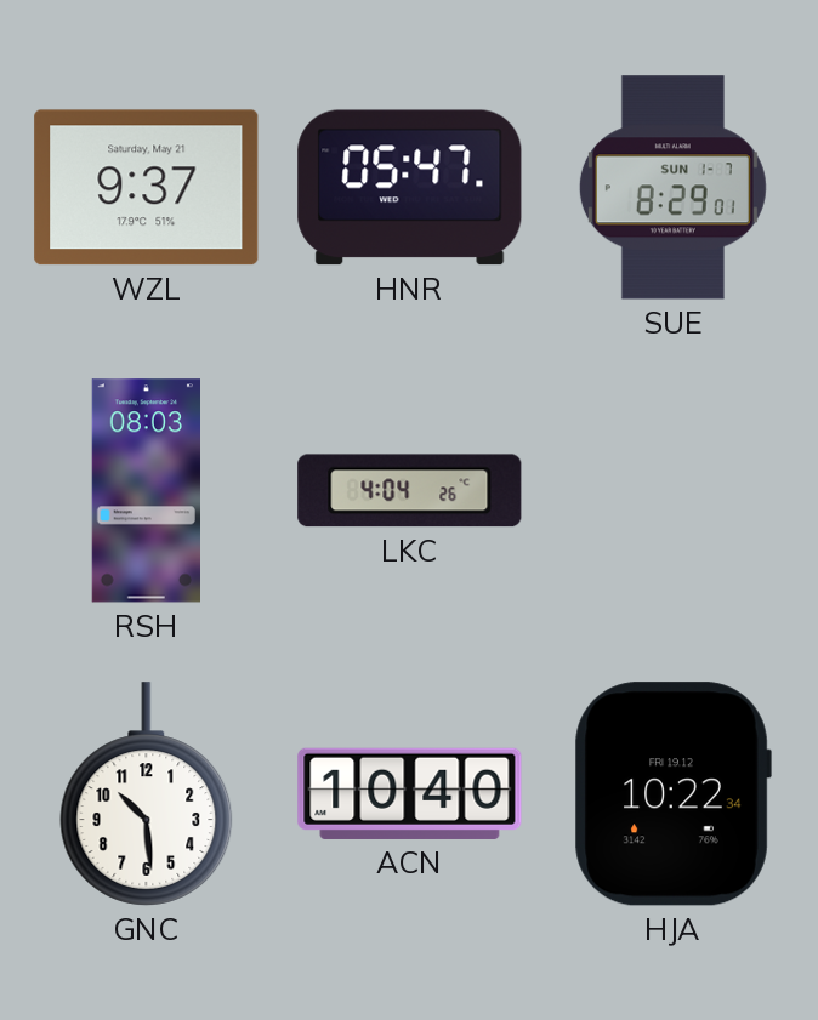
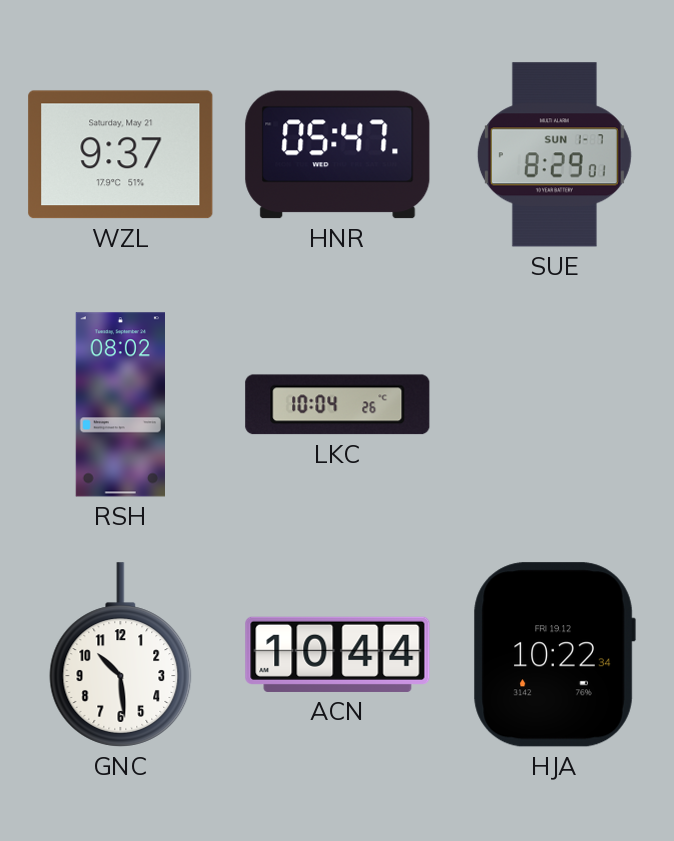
RSH: 08:03 -> 08:02 (120, 405)
LKC: 4:04 -> 10:04 (338, 405)
ACN: 10:40 -> 10:44 (338, 654)
